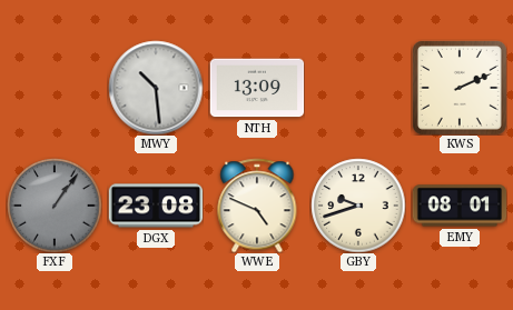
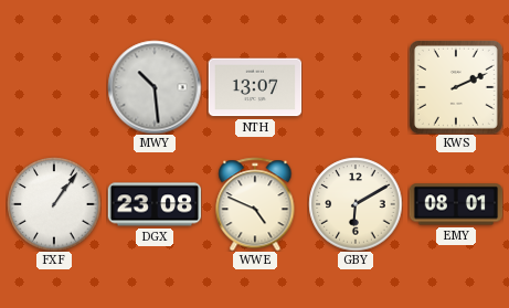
NTH: 13:09 -> 13:07 (255, 87)
FXF dial: grey -> white (54, 204)
GBY: 9:42 -> 6:10 (356, 204)
